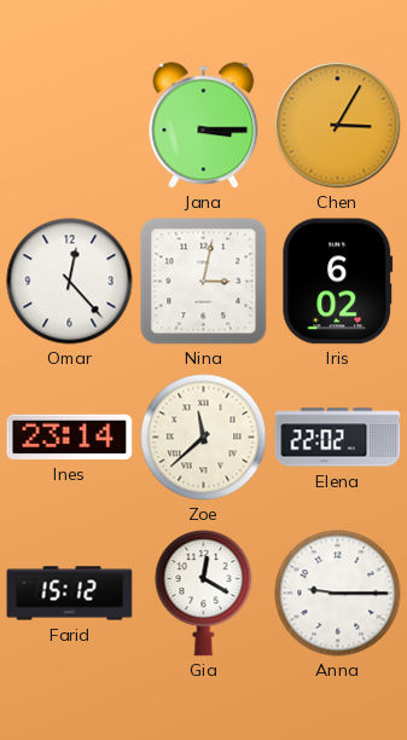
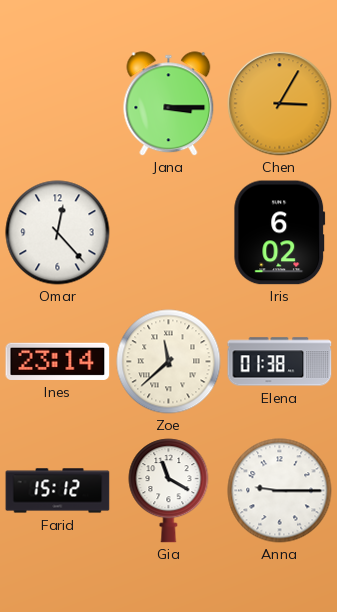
Nina: 3:02 -> none (204, 282)
Elena: 22:02 -> 01:38 (280, 362)
Gia: 12:20 -> 11:20 (169, 491)
